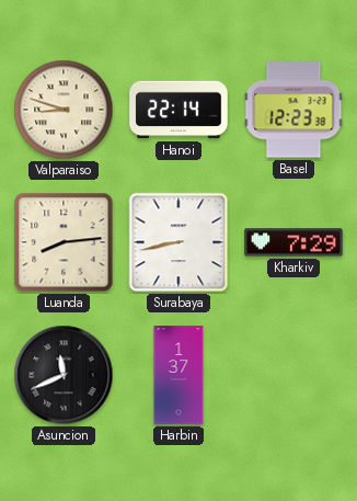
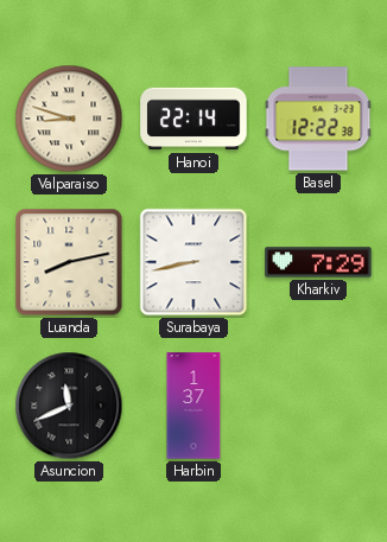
Basel: 12:23 -> 12:22 (318, 119)
Luanda: 8:14 -> 8:13 (69, 262)
